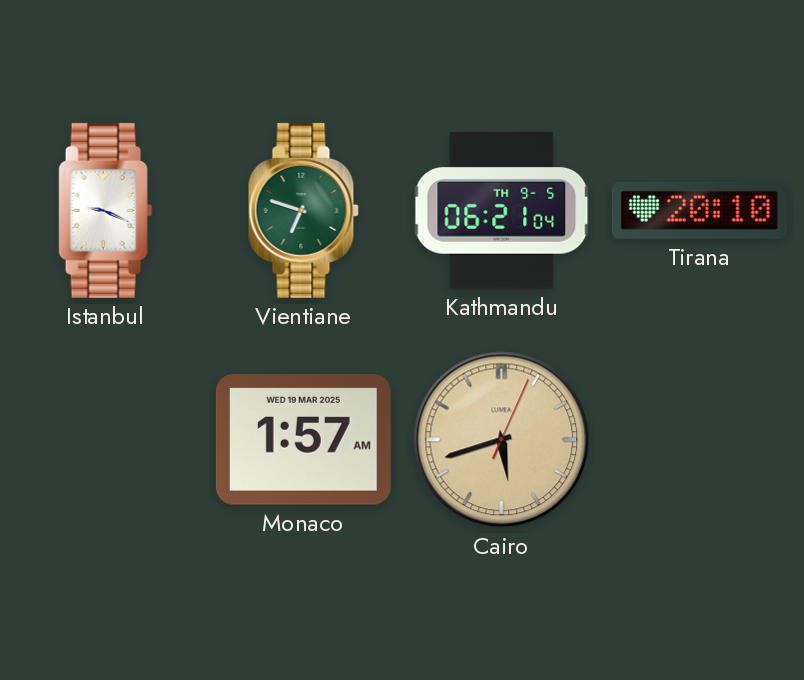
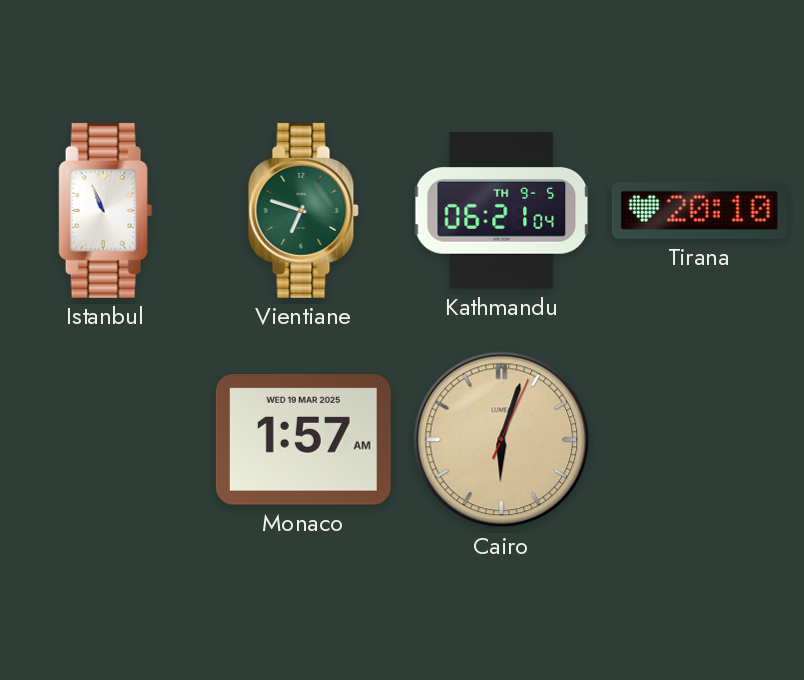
Istanbul: 9:19 -> 10:56 (106, 210)
Cairo: 5:42 -> 6:03 (502, 440)
